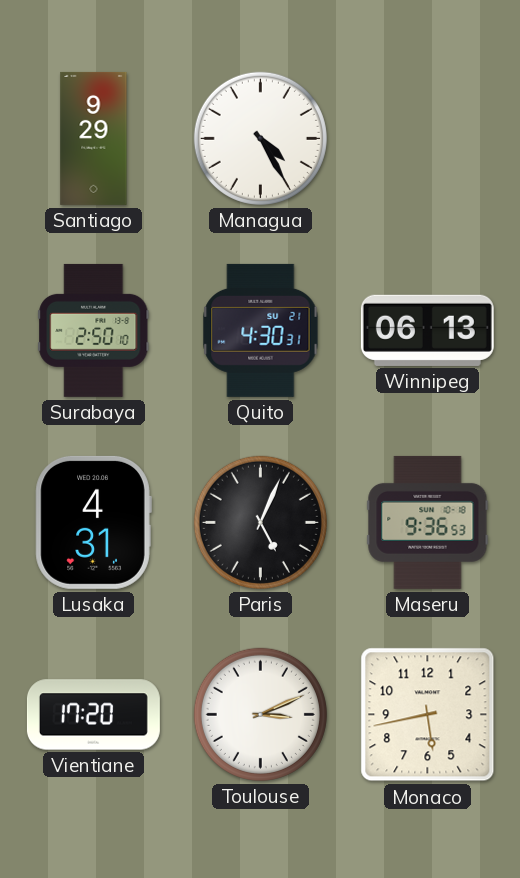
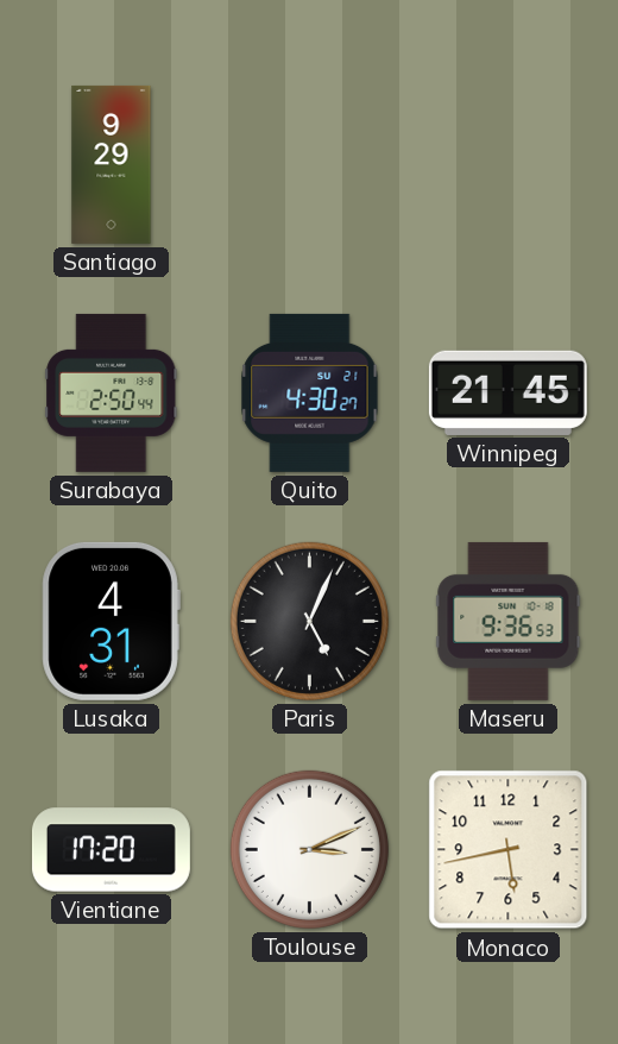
Managua: 4:25 -> none (260, 138)
Surabaya: 2:50:10 -> 2:50:44 (112, 392)
Quito: 4:30:31 -> 4:30:27 (310, 392)
Winnipeg: 06:13 -> 21:45 (507, 392)
